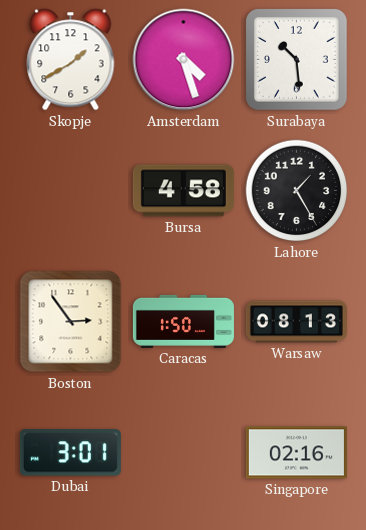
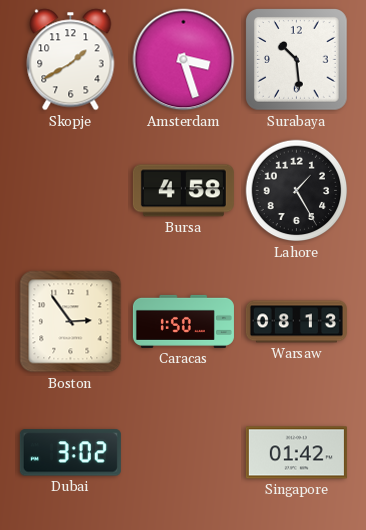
Amsterdam: 4:27 -> 3:27 (184, 60)
Dubai: 3:01 -> 3:02 (70, 453)
Singapore: 02:16 -> 01:42 (296, 453)
